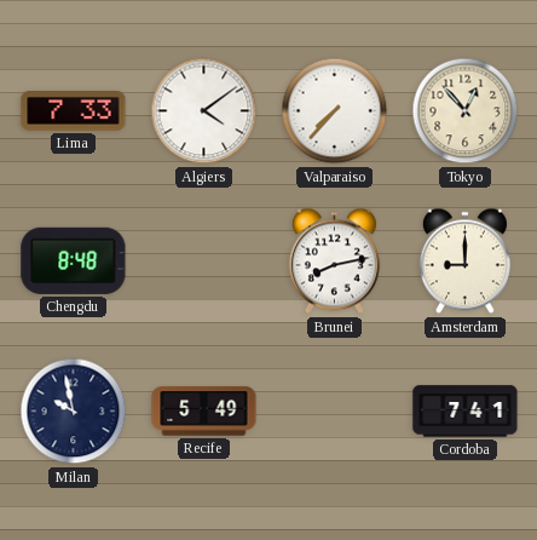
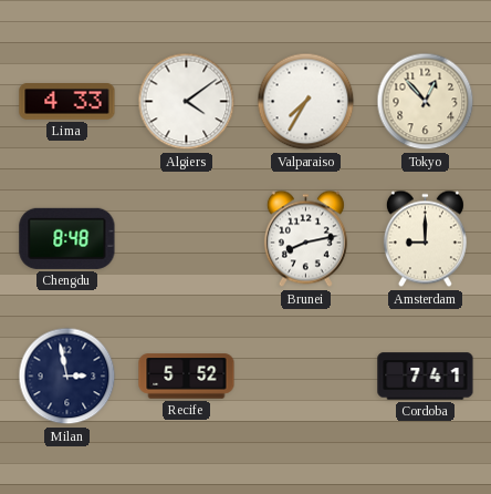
Lima: 7:33 -> 4:33 (67, 102)
Valparaiso: 7:37 -> 7:35 (306, 102)
Milan: 9:58 -> 2:58 (67, 377)
Recife: 5:49 -> 5:52 (187, 377)
